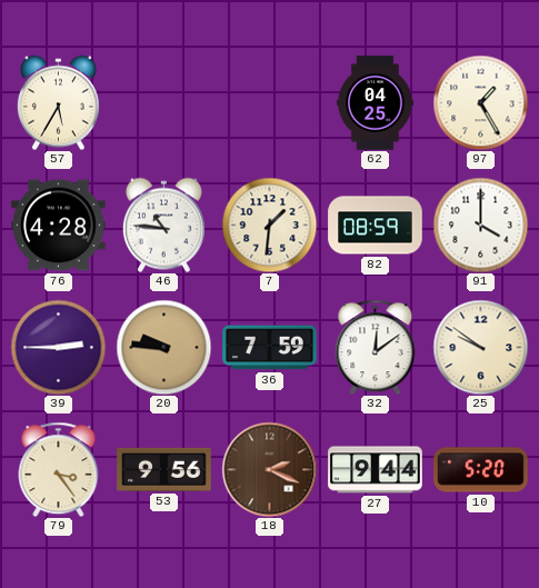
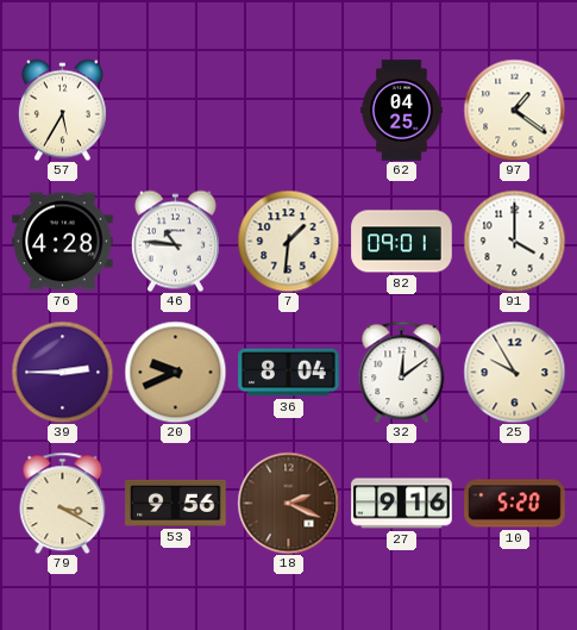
97: 1:25 -> 1:21 (514, 110)
82: 08:59 -> 09:01 (402, 242)
20: 9:46 -> 9:41 (175, 372)
36: 7:59 -> 8:04 (289, 373)
25: 9:51 -> 9:55 (514, 372)
79: 3:24 -> 3:20 (63, 503)
27: 9:44 -> 9:16 (402, 504)
